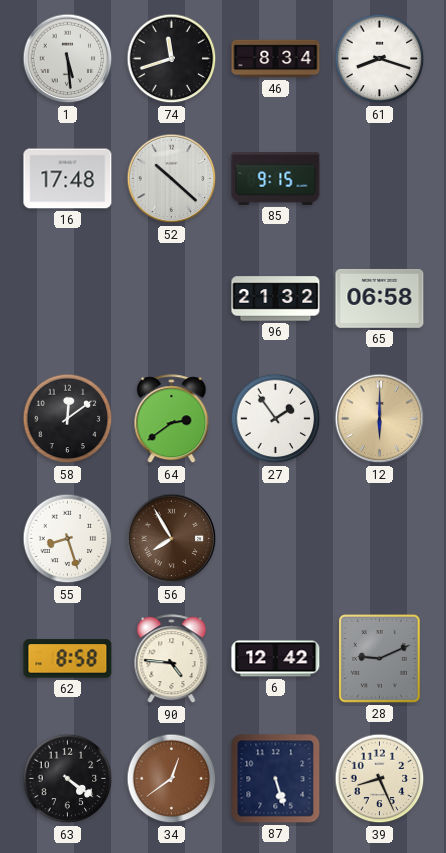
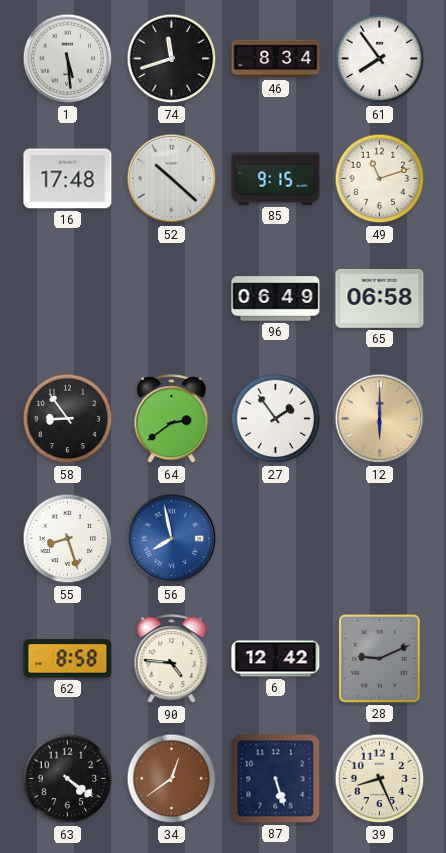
61: 8:18 -> 7:54 (380, 59)
49: none -> 11:12 (380, 179)
96: 21:32 -> 06:49 (276, 299)
58: 12:09 -> 8:54 (68, 419)
56: 7:55 -> 7:58 (172, 539)
56 dial: brown -> blue (172, 539)
